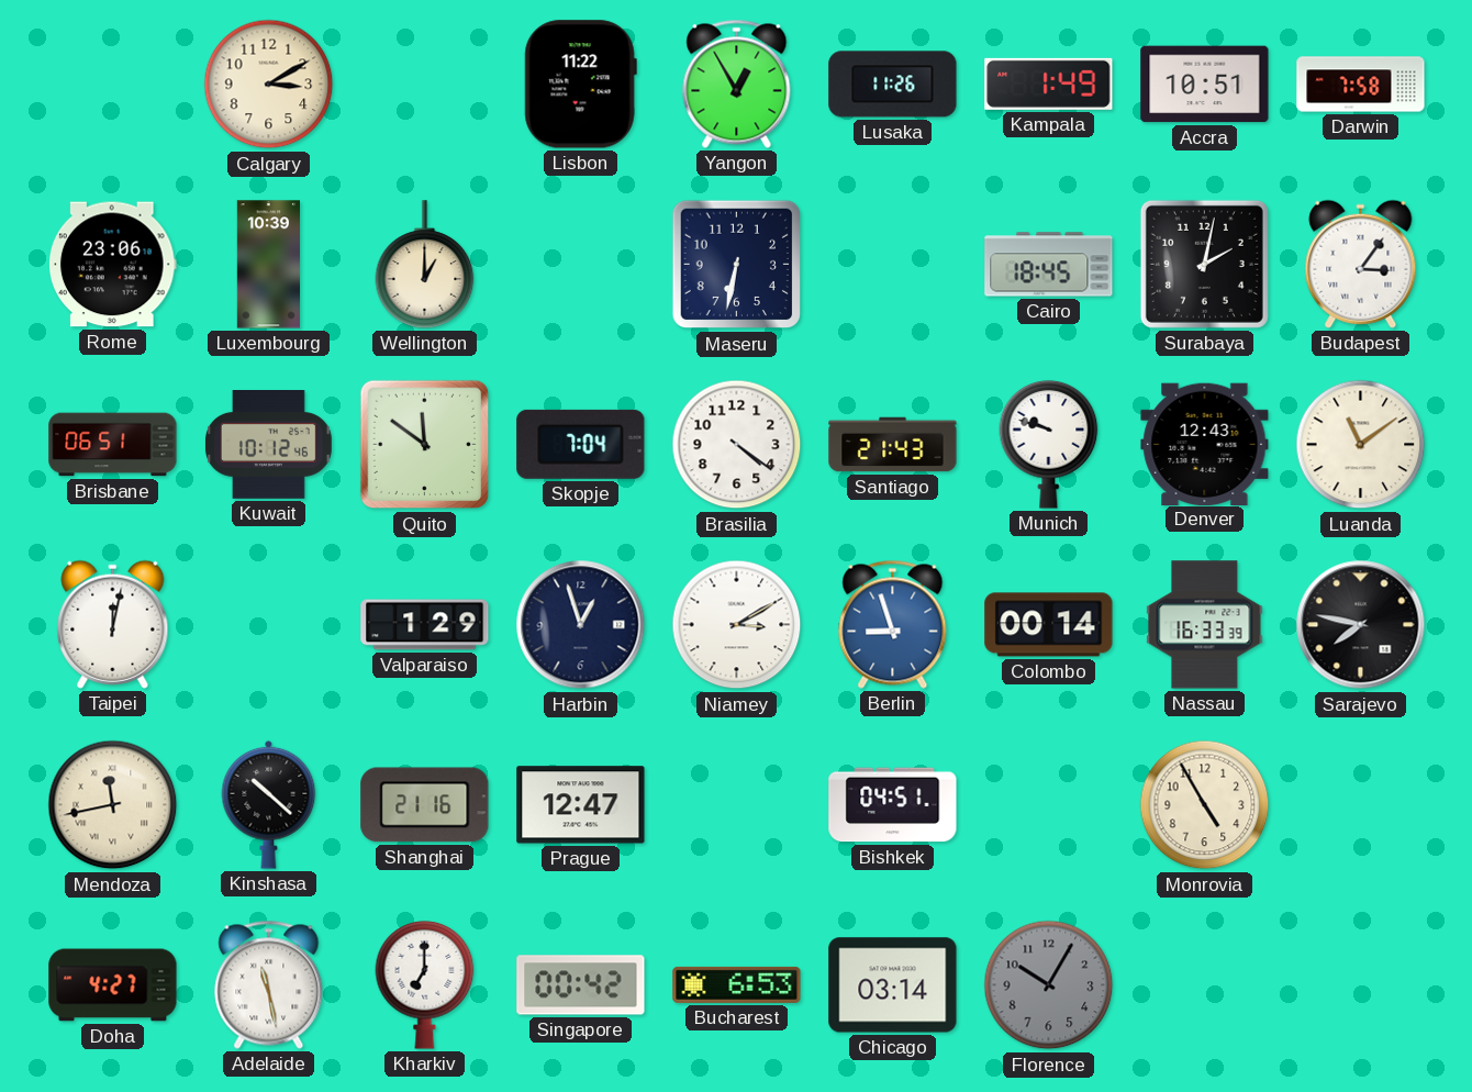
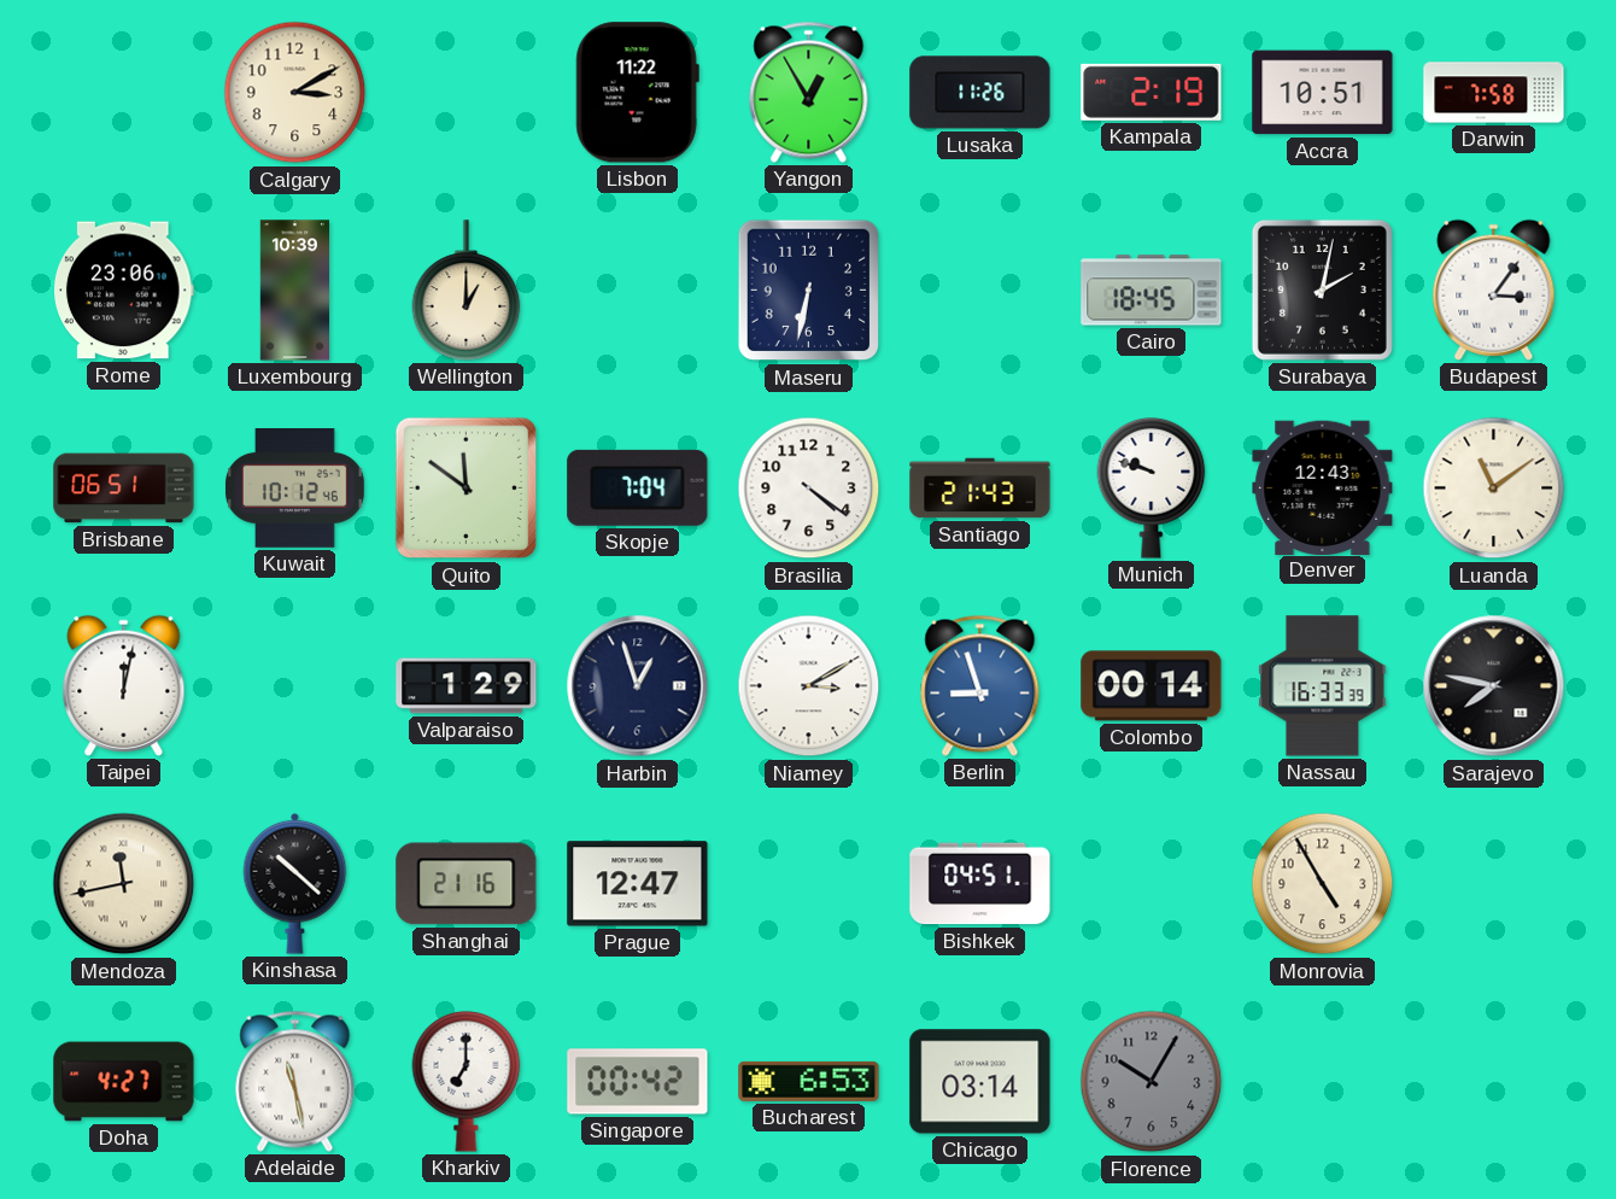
Kampala: 1:49 -> 2:19 (1152, 92)
